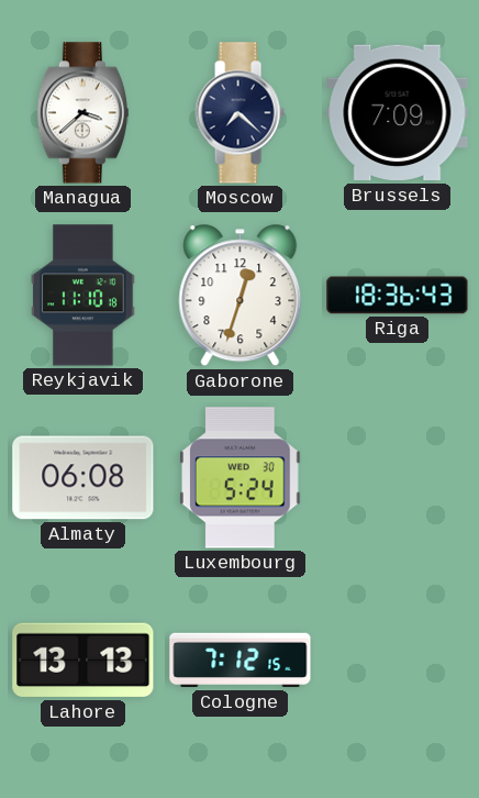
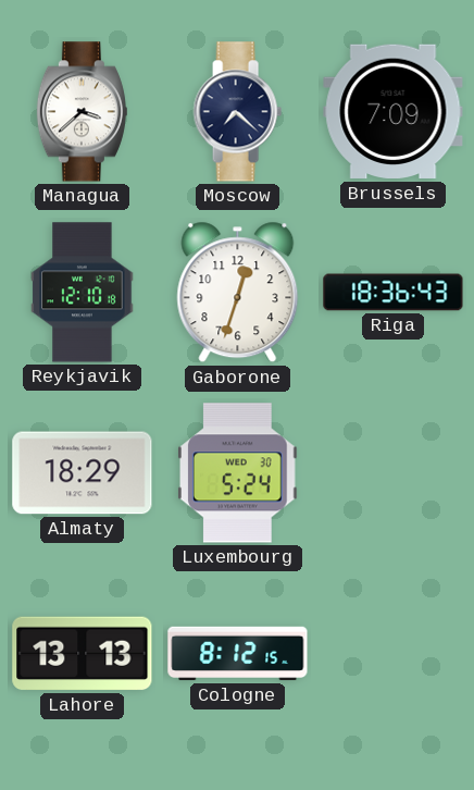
Reykjavik: 11:10 -> 12:10 (83, 293)
Almaty: 06:08 -> 18:29 (83, 473)
Cologne: 7:12 -> 8:12 (238, 654)
